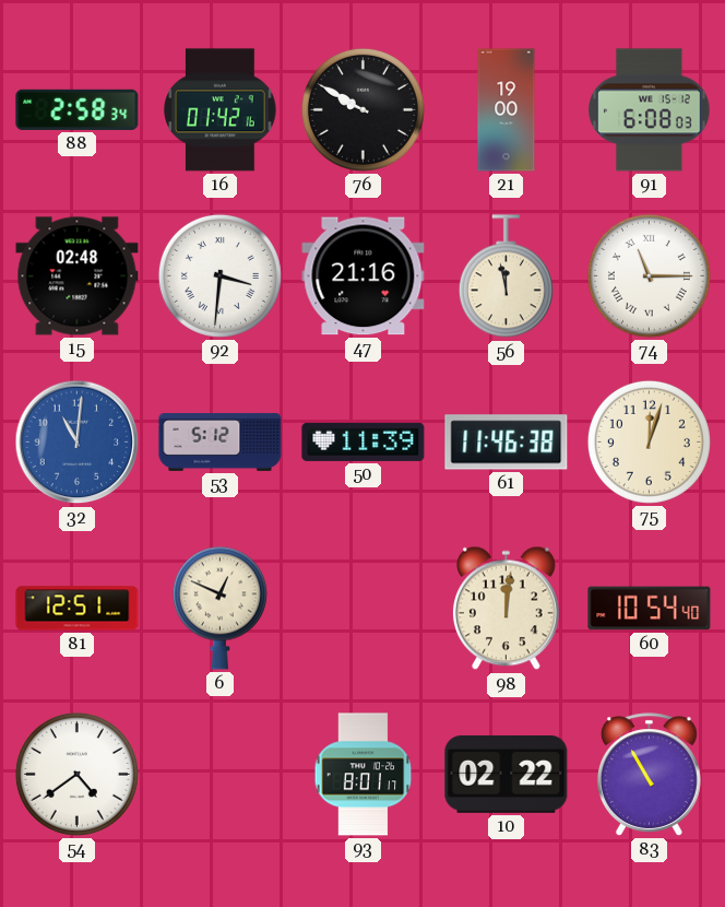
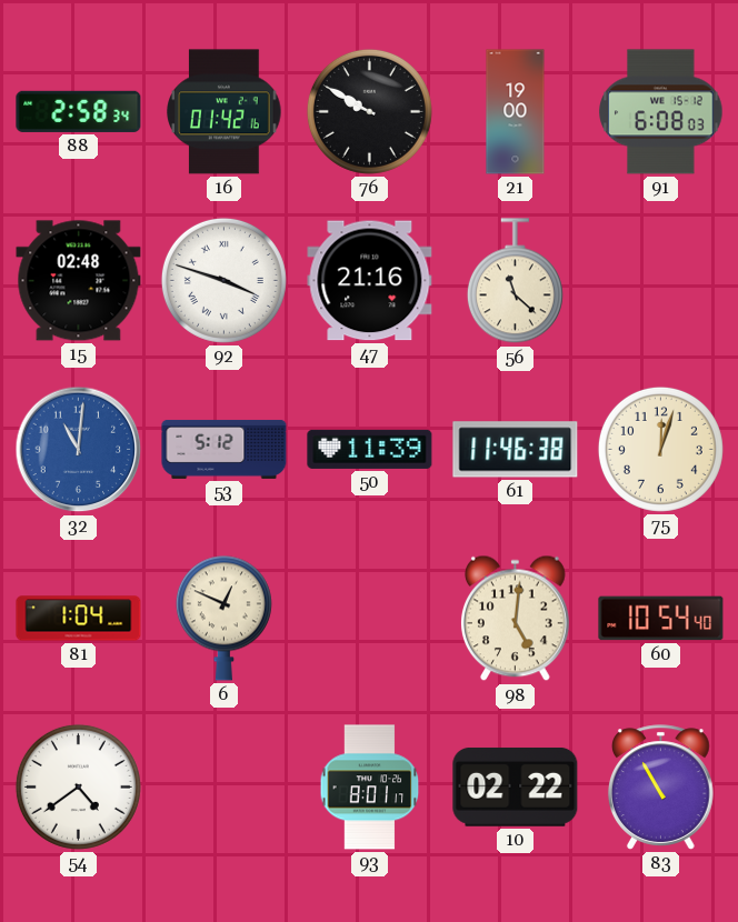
92: 3:31 -> 3:48 (223, 280)
56: 11:58 -> 11:22 (515, 281)
74: 11:15 -> none (649, 275)
81: 12:51 -> 1:04 (79, 619)
98: 12:01 -> 5:01 (515, 619)
